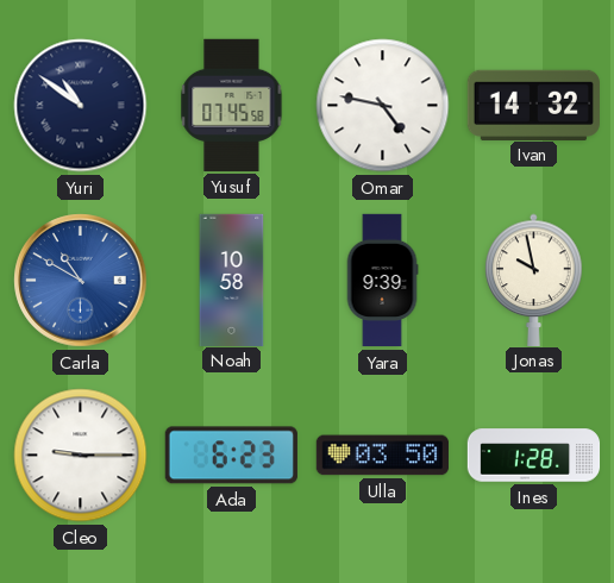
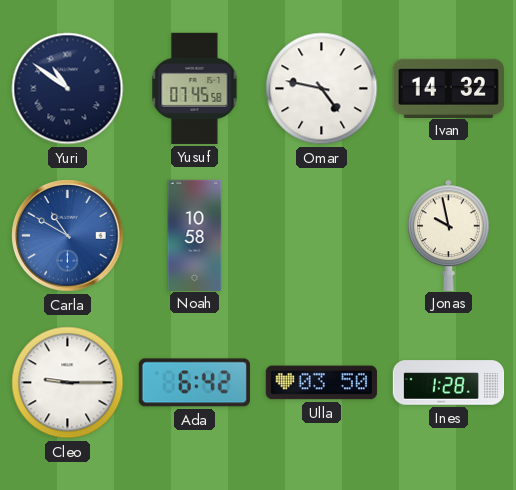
Yara: 9:39 -> none (382, 281)
Ada: 6:23 -> 6:42 (194, 383)
